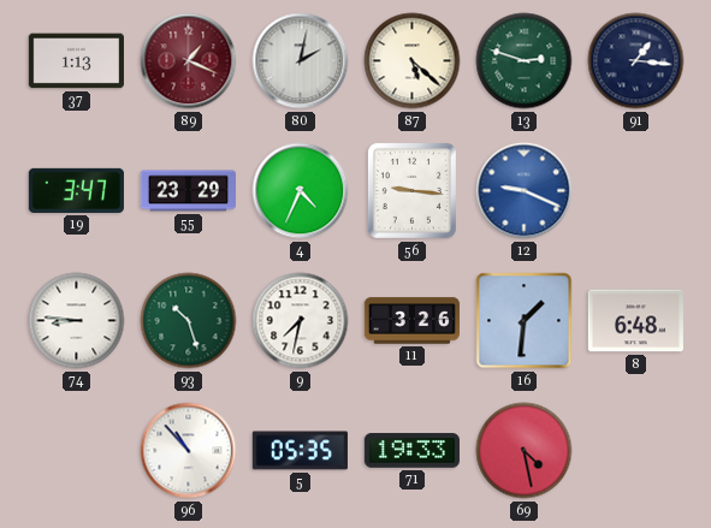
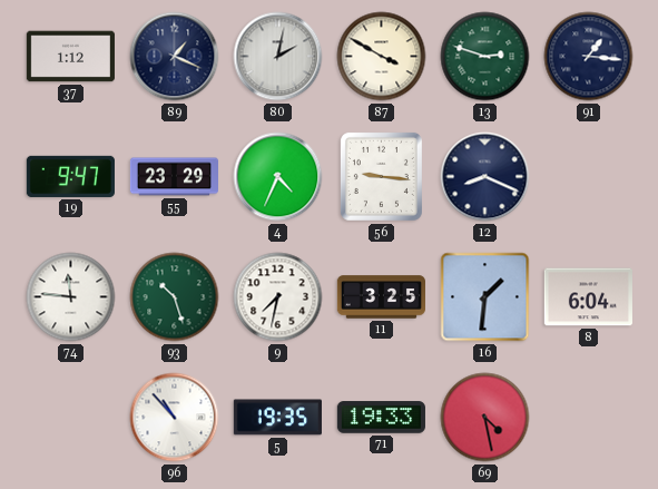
37: 1:13 -> 1:12 (70, 57)
89 dial: burgundy -> navy (175, 57)
87: 5:22 -> 3:50 (382, 57)
19: 3:47 -> 9:47 (70, 176)
12: 9:19 -> 8:19 (485, 177)
12 dial: blue -> navy (485, 177)
74: 8:46 -> 11:46 (71, 297)
11: 3:26 -> 3:25 (381, 297)
8: 6:48 -> 6:04 (588, 297)
5: 05:35 -> 19:35 (277, 418)
